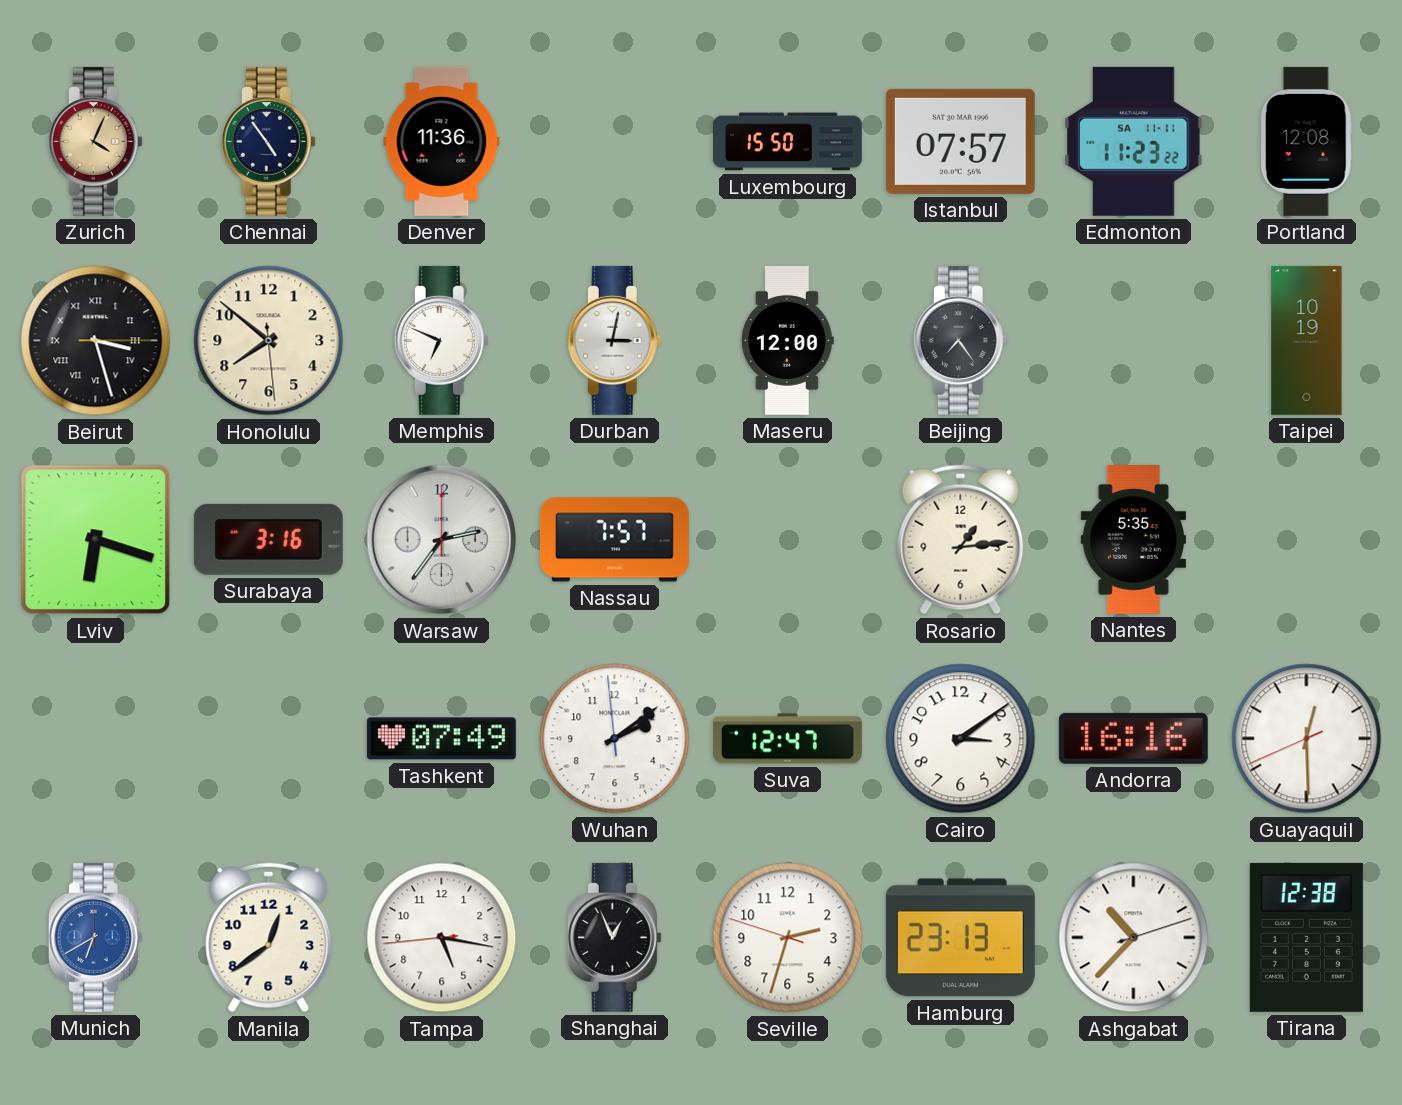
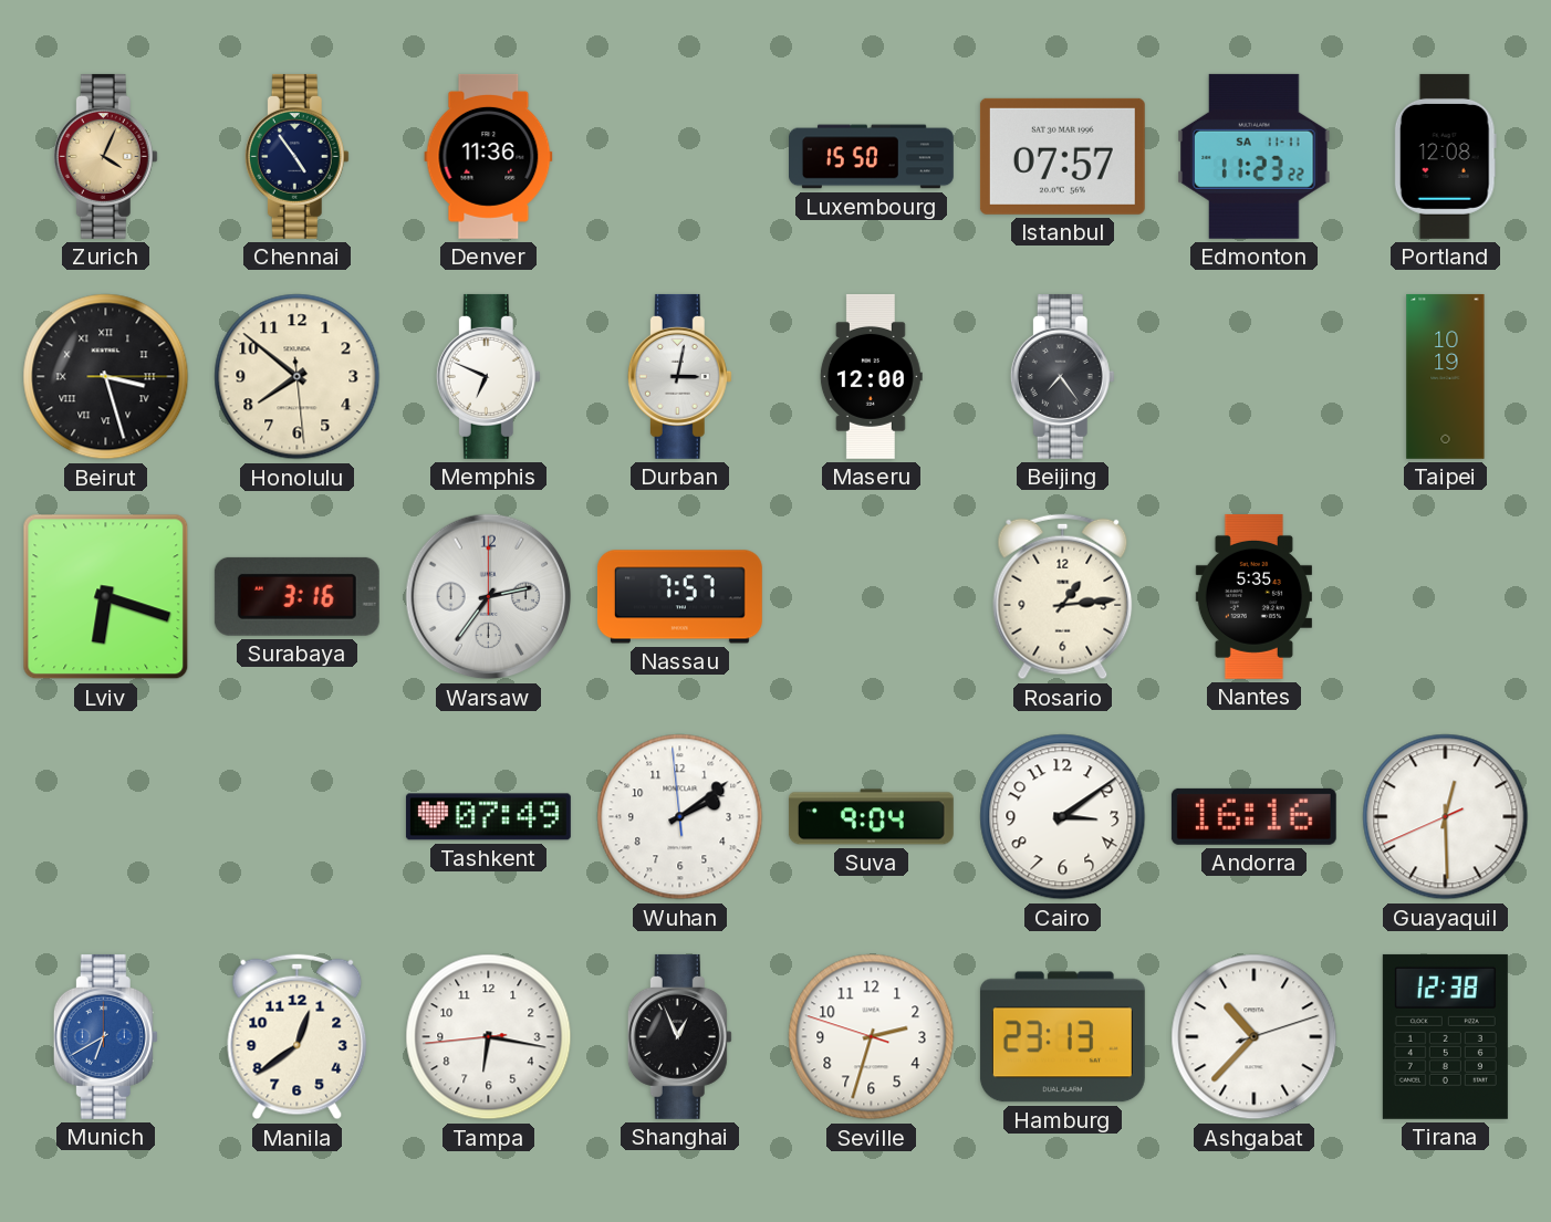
Suva: 12:47 -> 9:04 (871, 817)
Tampa: 5:16 -> 6:16 (489, 1037)
